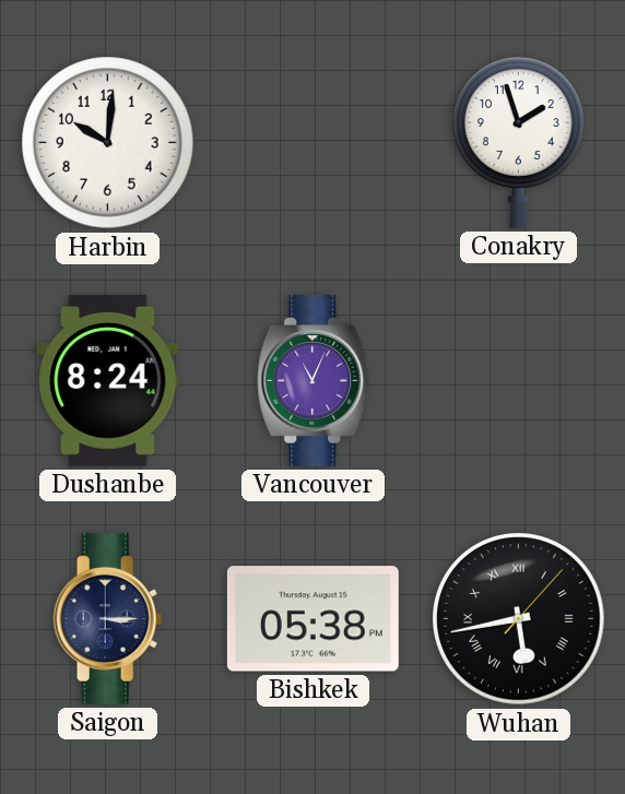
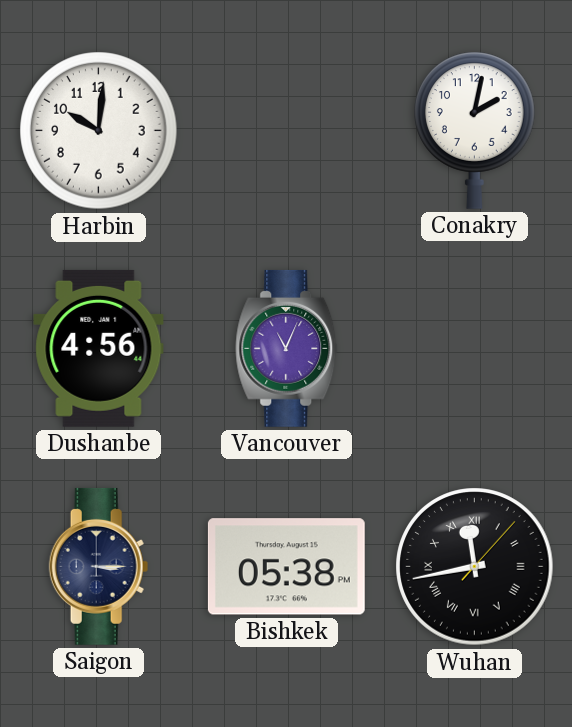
Conakry: 1:57 -> 2:02 (475, 130)
Dushanbe: 8:24 -> 4:56 (99, 348)
Wuhan: 5:43 -> 11:43 (475, 567)
